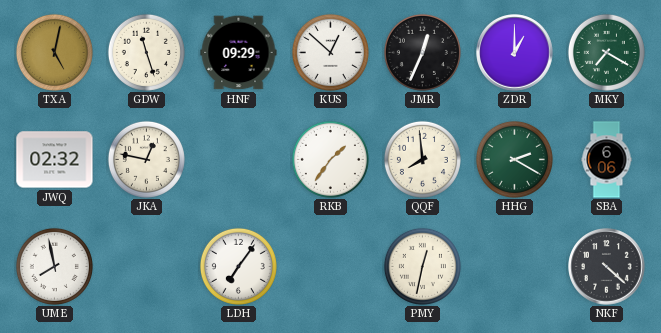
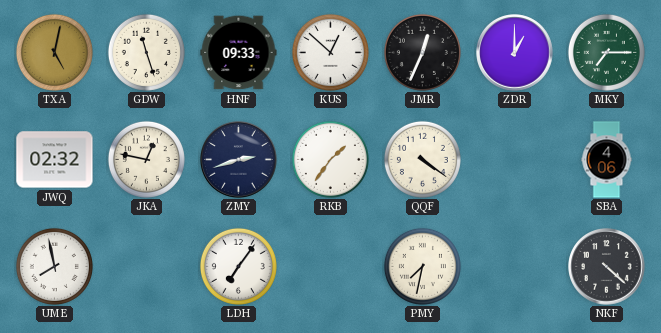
HNF: 09:29 -> 09:33 (239, 53)
MKY: 7:20 -> 7:15 (606, 52)
ZMY: none -> 2:42 (239, 160)
QQF: 7:59 -> 4:21 (422, 159)
HHG: 2:20 -> none (514, 159)
SBA: 6:06 -> 4:06 (607, 160)
PMY: 12:32 -> 7:32 (422, 266)
